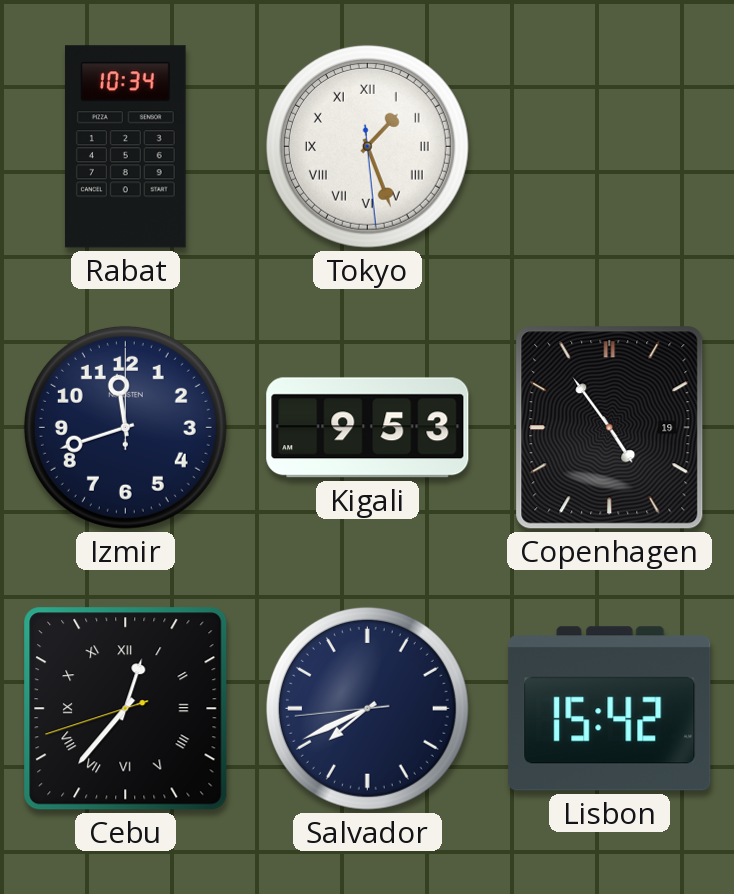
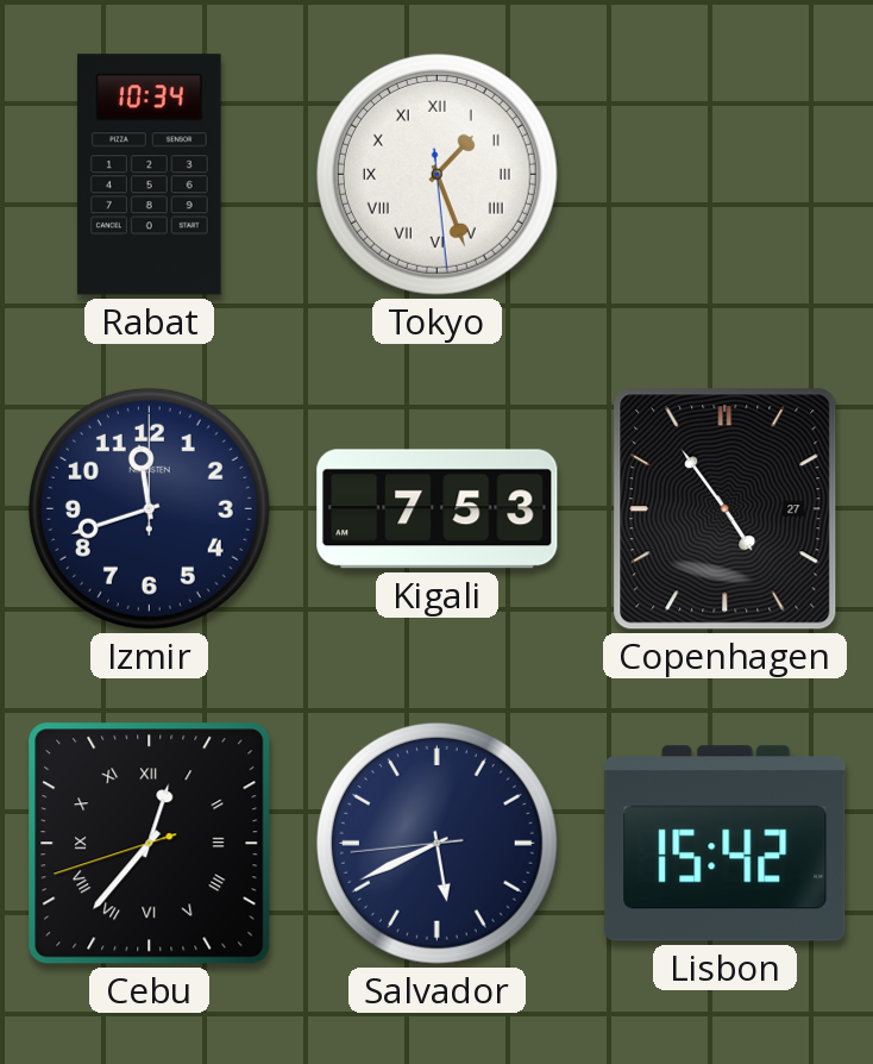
Kigali: 9:53 -> 7:53 (438, 509)
Copenhagen date: 19 -> 27 (726, 509)
Salvador: 7:40 -> 5:40 (436, 843)
